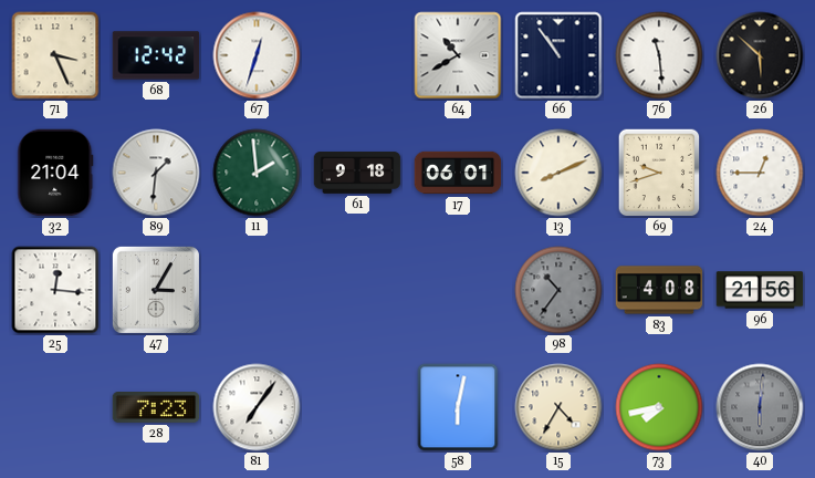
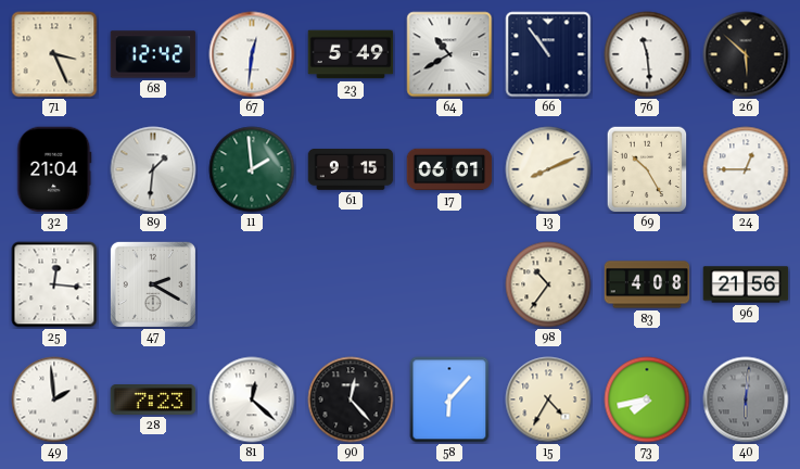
67: 12:33 -> 12:31 (252, 54)
23: none -> 5:49 (351, 54)
61: 9:18 -> 9:15 (351, 169)
69: 9:42 -> 10:25 (647, 169)
47: 3:05 -> 2:20 (153, 284)
98 dial: grey -> cream (548, 284)
49: none -> 1:59 (54, 400)
81: 7:06 -> 12:22 (252, 400)
90: none -> 12:23 (351, 400)
58: 6:02 -> 6:07 (449, 400)
